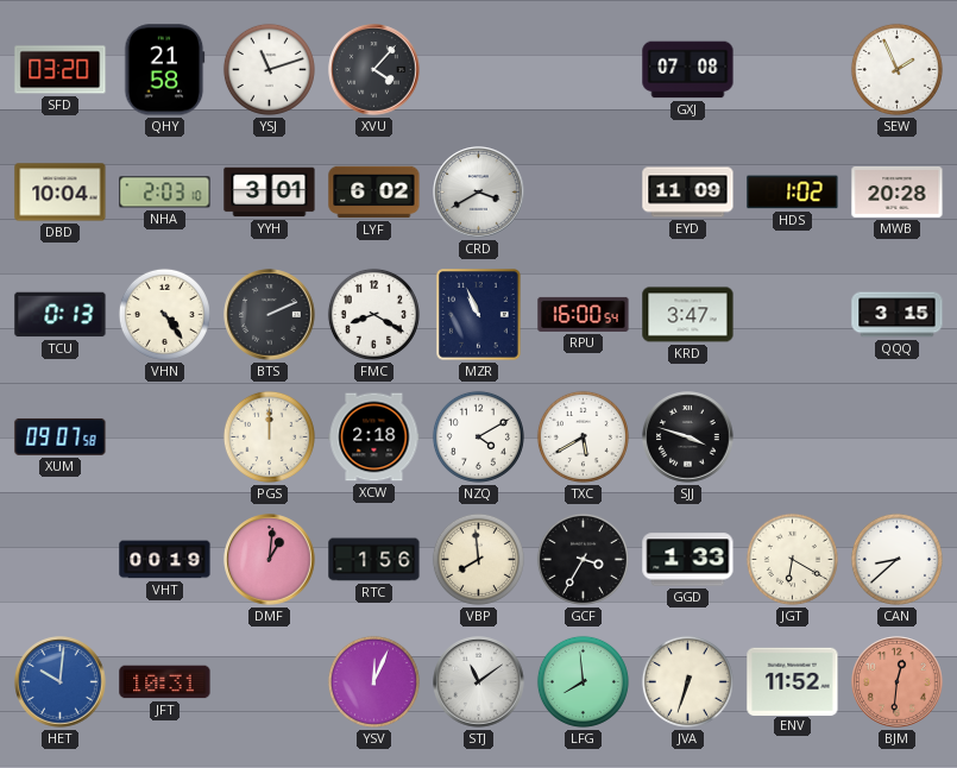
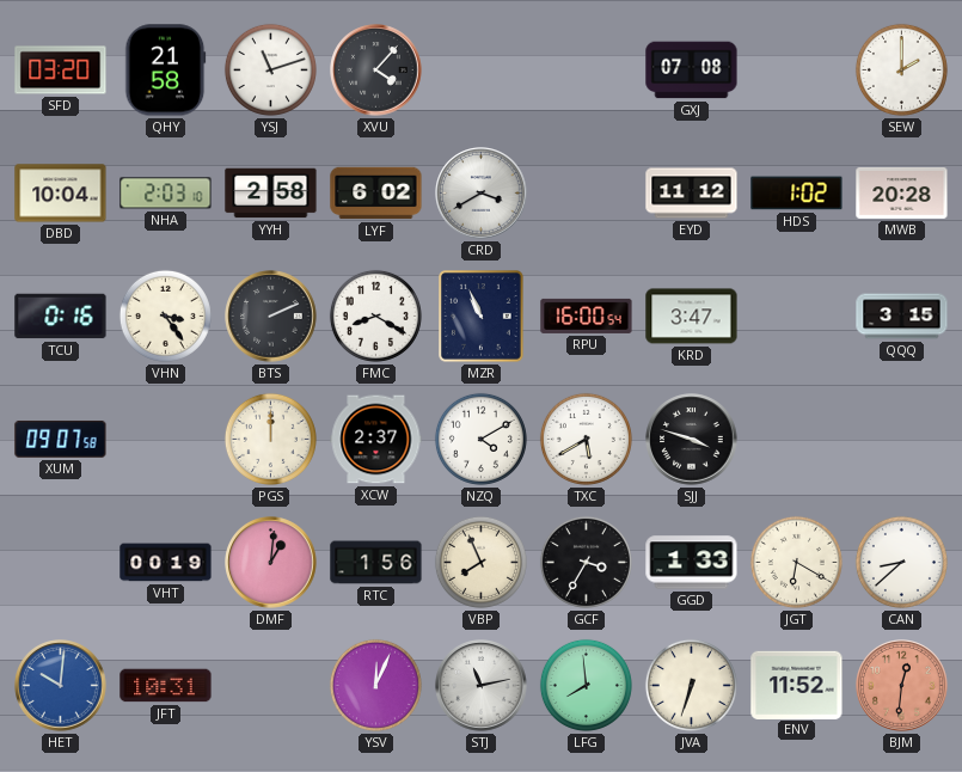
SEW: 1:56 -> 2:00 (901, 69)
YYH: 3:01 -> 2:58 (271, 194)
EYD: 11:09 -> 11:12 (692, 194)
TCU: 0:13 -> 0:16 (61, 317)
VHN: 4:24 -> 3:24 (165, 315)
XCW: 2:18 -> 2:37 (376, 440)
VBP: 7:59 -> 7:56 (480, 562)
STJ: 11:09 -> 11:13 (482, 686)
